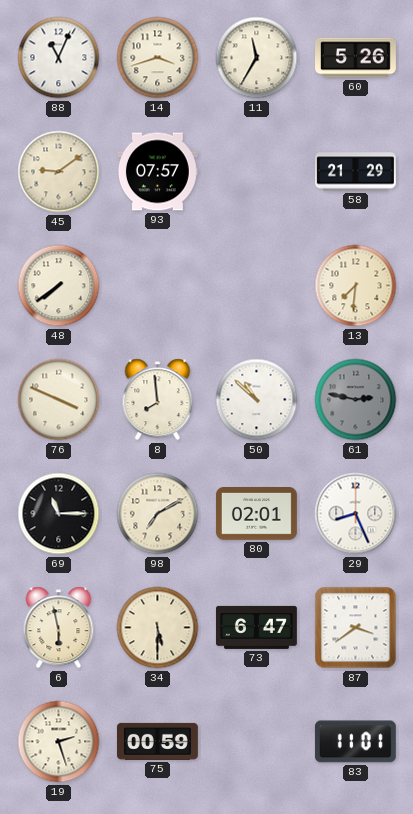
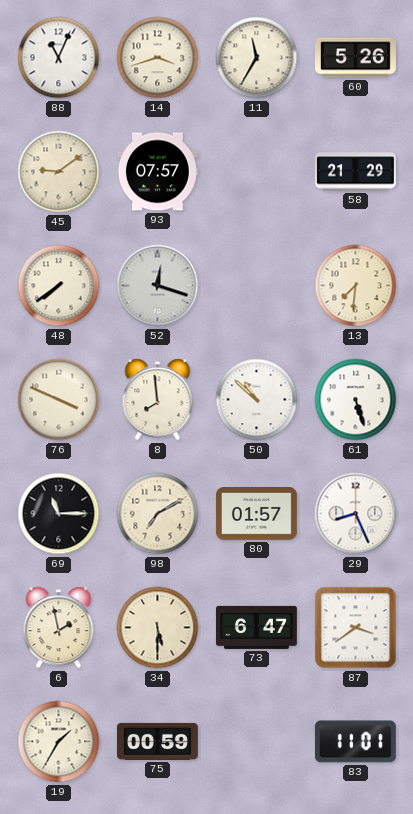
52: none -> 12:18 (158, 286)
61: 2:47 -> 5:27 (356, 400)
61 dial: grey -> white (356, 400)
80: 02:01 -> 01:57 (256, 514)
6: 5:58 -> 1:58 (59, 628)
19: 2:27 -> 1:35 (59, 742)
